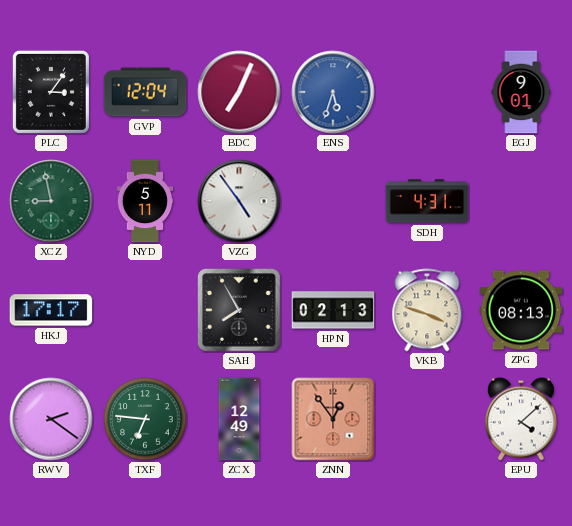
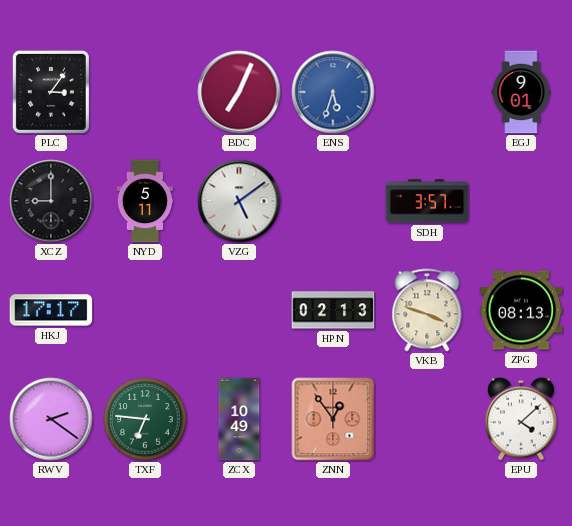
GVP: 12:04 -> none (145, 92)
XCZ: 8:58 -> 9:00 (51, 201)
XCZ dial: green -> black (51, 201)
VZG: 4:54 -> 5:09 (239, 201)
SDH: 4:31 -> 3:57 (427, 201)
SAH: 7:55 -> none (240, 311)
ZCX: 12:49 -> 10:49 (239, 419)
